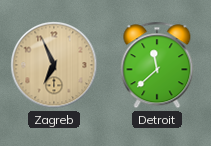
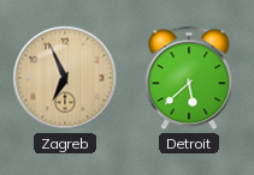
Detroit: 11:38 -> 5:38 (189, 78)
